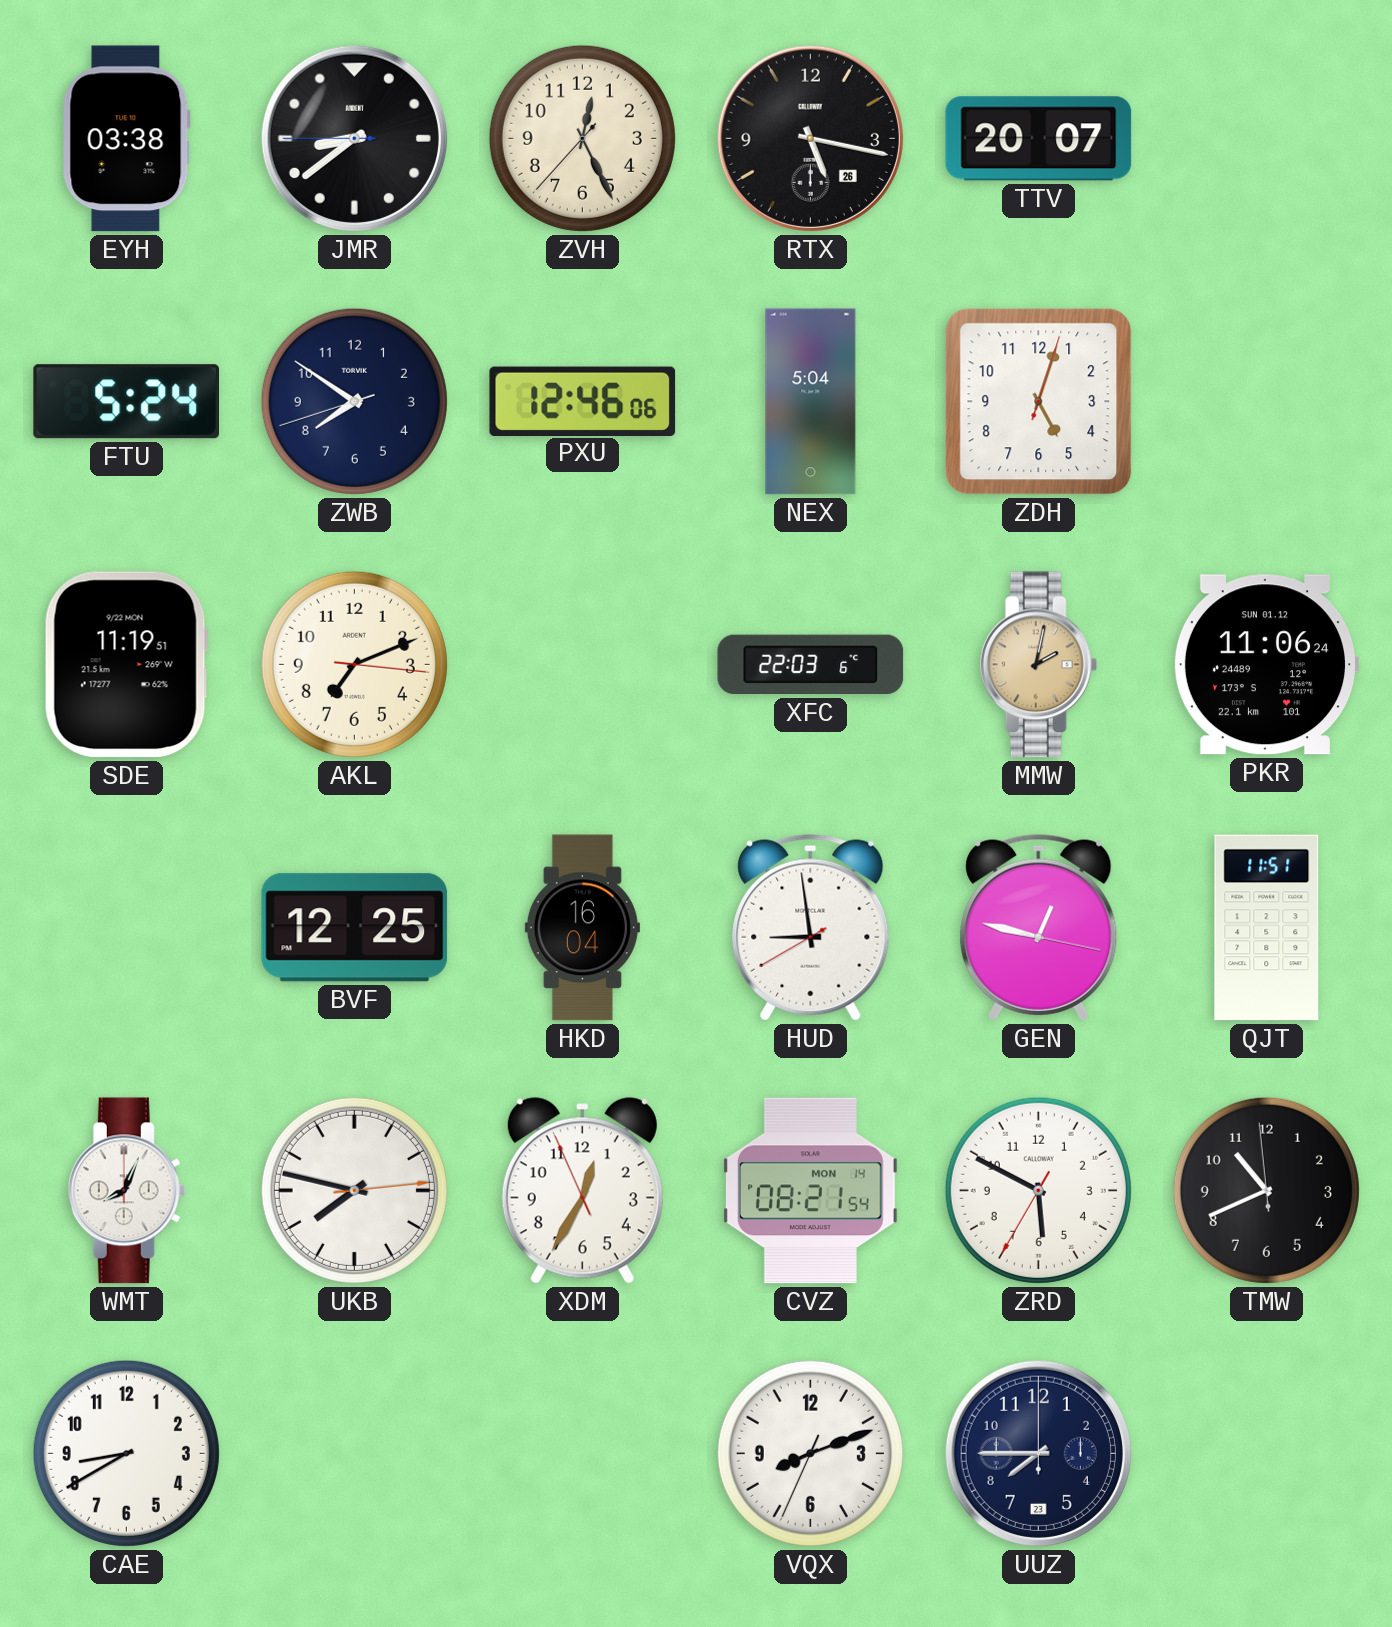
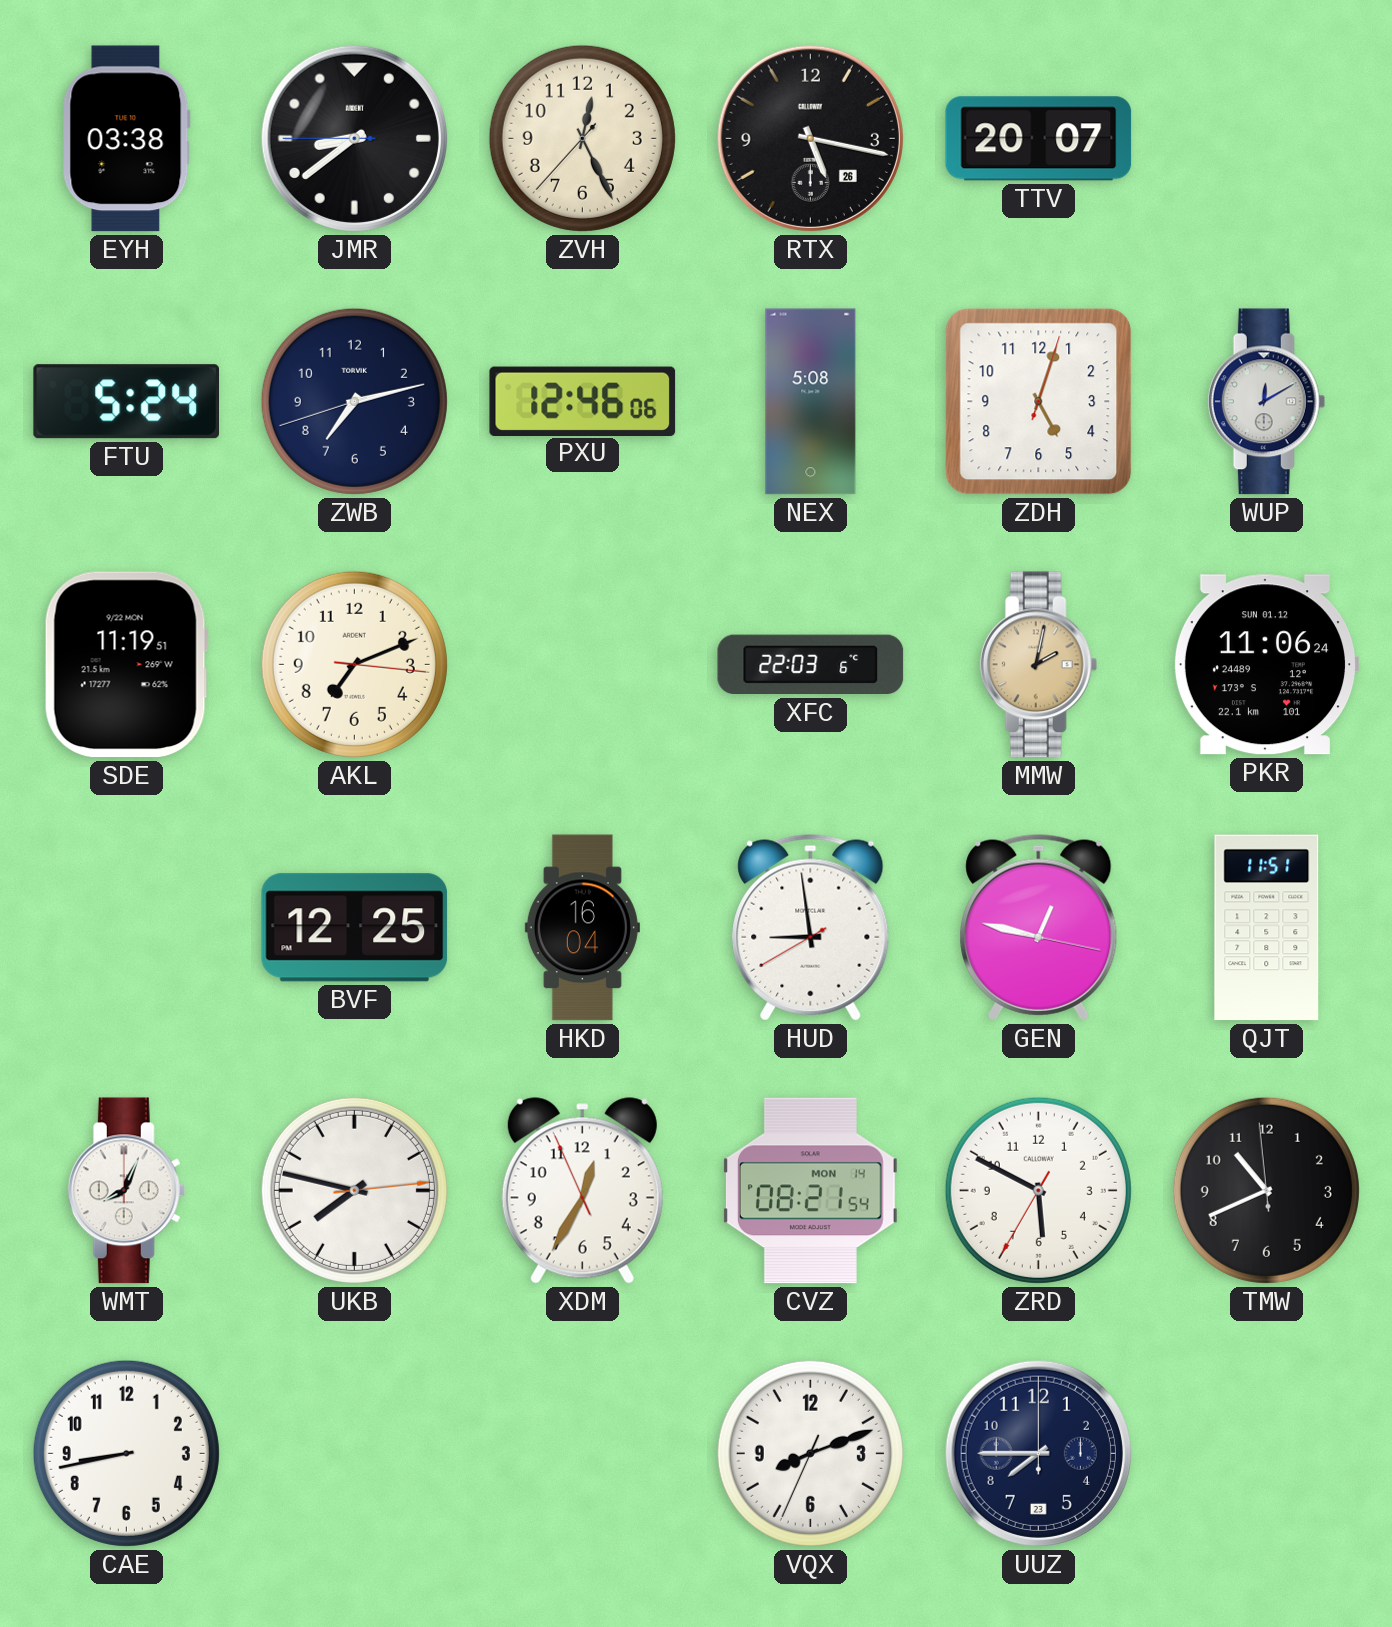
ZWB: 7:50 -> 7:12 (354, 401)
NEX: 5:04 -> 5:08 (811, 402)
WUP: none -> 12:10 (1267, 402)
CAE: 8:40 -> 8:43 (126, 1453)
